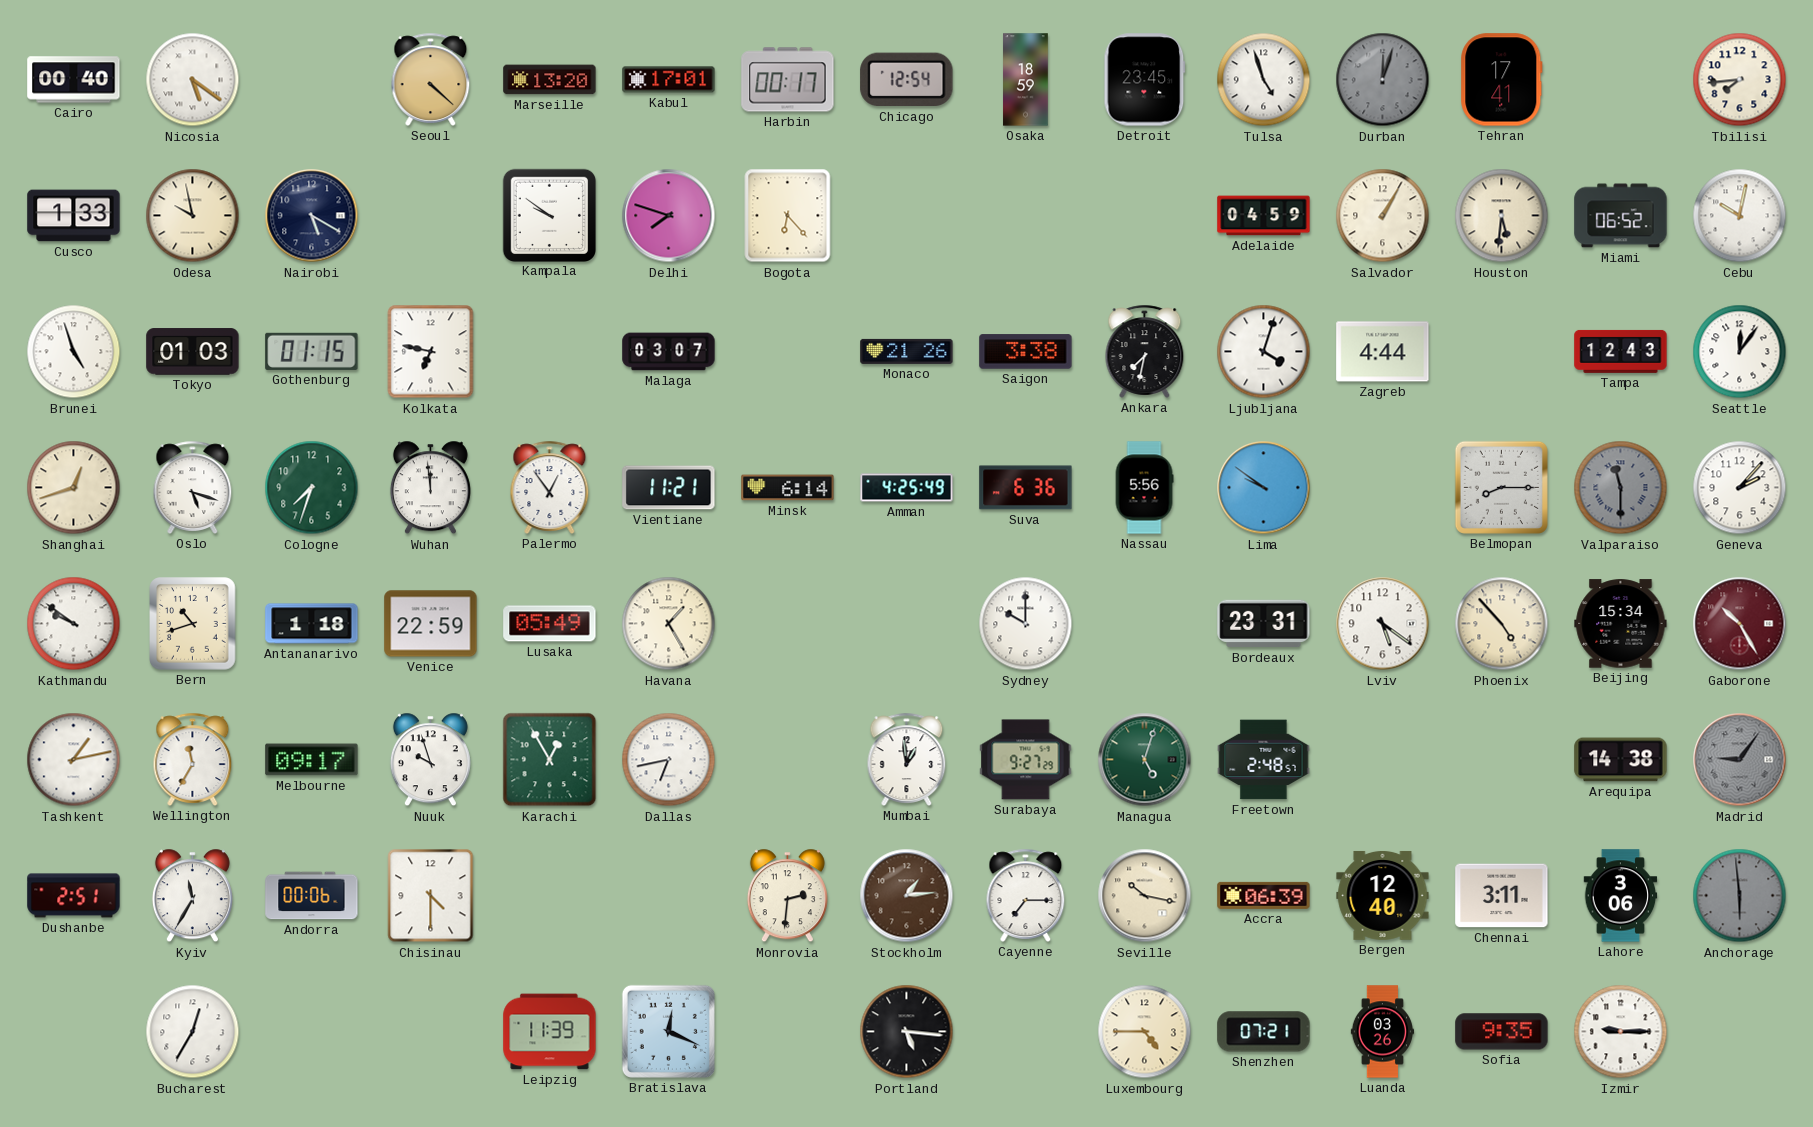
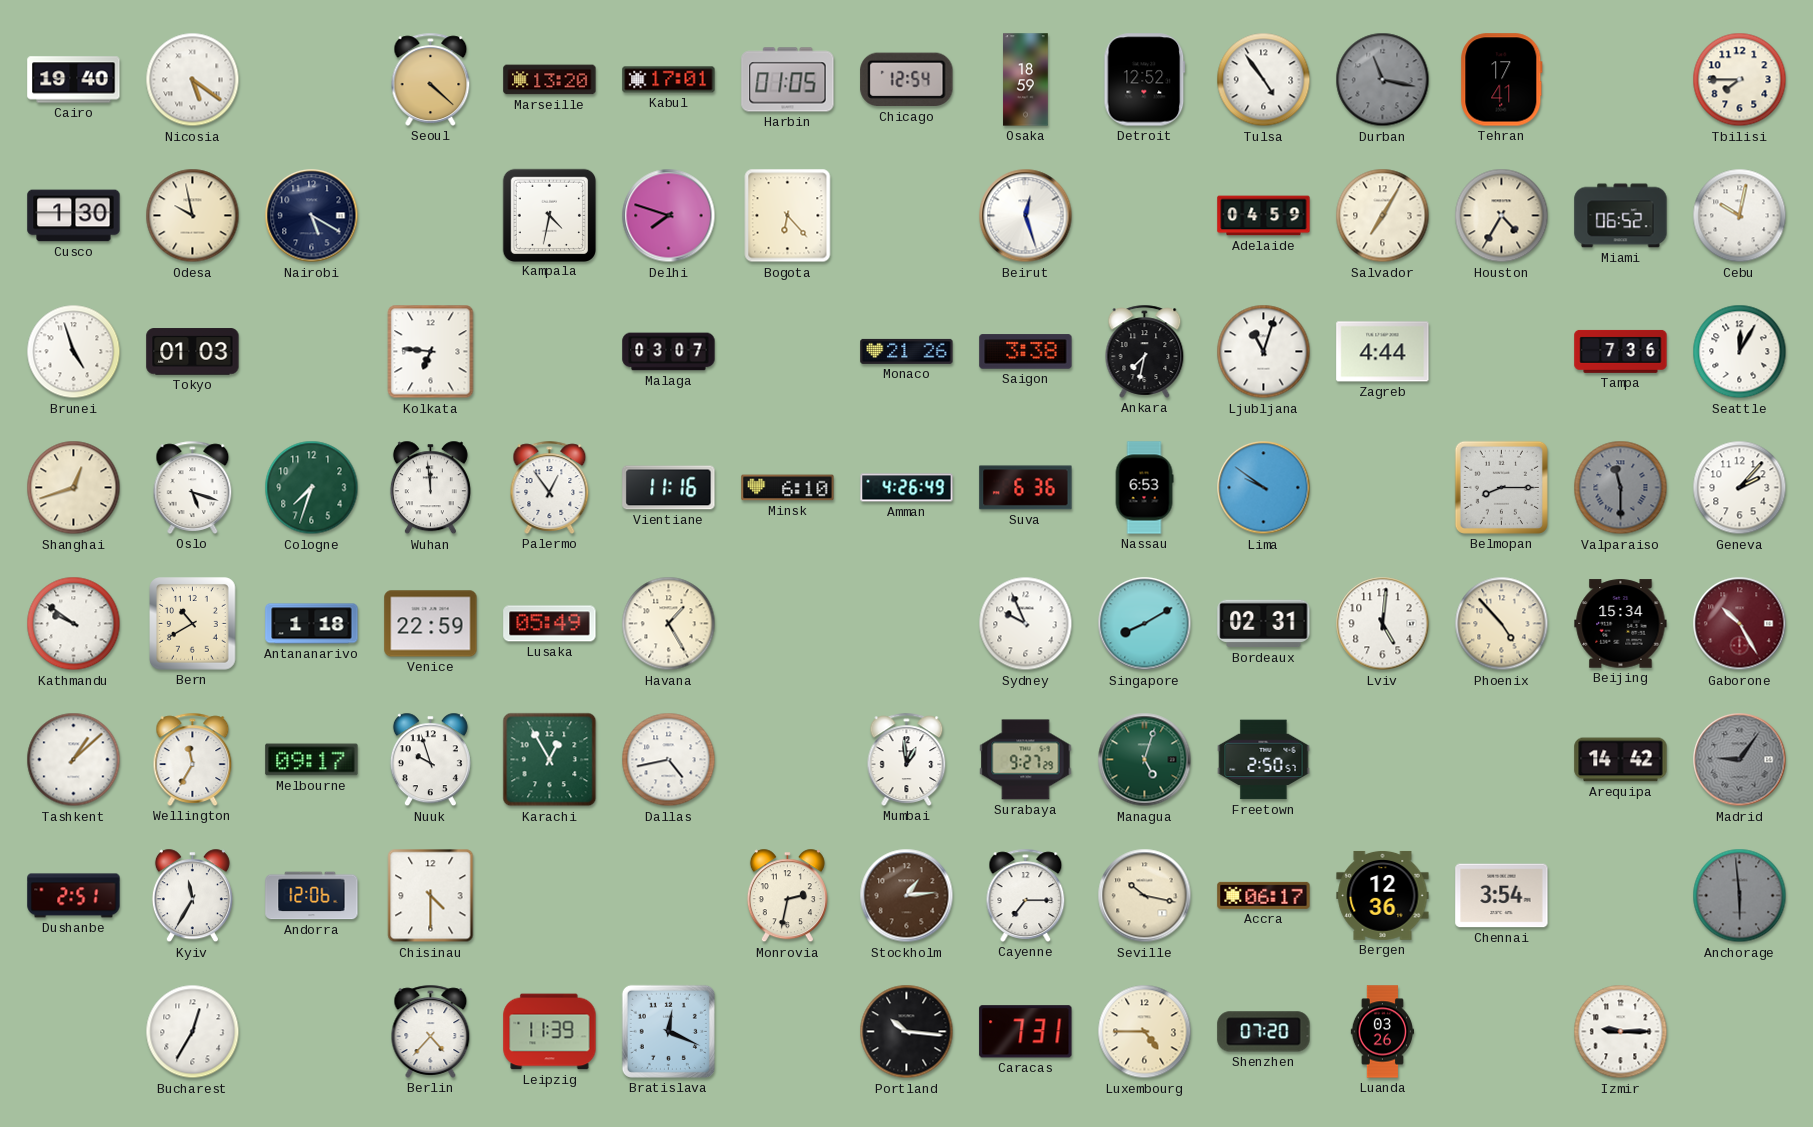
Cairo: 00:40 -> 19:40 (74, 80)
Harbin: 00:17 -> 01:05 (788, 80)
Detroit: 23:45 -> 12:52 (1145, 80)
Tulsa: 4:57 -> 4:54 (1264, 80)
Durban: 12:03 -> 11:17 (1383, 80)
Tbilisi: 7:44 -> 7:45 (1740, 80)
Cusco: 1:33 -> 1:30 (74, 216)
Kampala: 9:51 -> 4:32 (549, 215)
Beirut: none -> 12:27 (1026, 216)
Salvador: 1:05 -> 7:05 (1383, 216)
Houston: 5:31 -> 4:35 (1502, 216)
Gothenburg: 01:15 -> none (312, 351)
Kolkata: 6:47 -> 6:46 (431, 352)
Ljubljana: 4:03 -> 11:03 (1264, 352)
Tampa: 12:43 -> 7:36 (1621, 351)
Seattle: 12:06 -> 12:05 (1740, 352)
Vientiane: 11:21 -> 11:16 (669, 488)
Minsk: 6:14 -> 6:10 (788, 488)
Amman: 4:25 -> 4:26 (907, 488)
Nassau: 5:56 -> 6:53 (1144, 488)
Bern: 10:42 -> 10:40 (193, 624)
Sydney: 10:00 -> 9:56 (1026, 624)
Singapore: none -> 8:10 (1145, 624)
Bordeaux: 23:31 -> 02:31 (1264, 624)
Lviv: 5:21 -> 5:01 (1383, 624)
Tashkent: 1:13 -> 1:08 (74, 760)
Dallas: 6:43 -> 4:43 (669, 760)
Freetown: 2:48 -> 2:50 (1264, 760)
Arequipa: 14:38 -> 14:42 (1621, 760)
Andorra: 00:06 -> 12:06 (312, 896)
Monrovia: 2:31 -> 2:32 (787, 896)
Accra: 06:39 -> 06:17 (1264, 895)
Bergen: 12:40 -> 12:36 (1383, 895)
Chennai: 3:11 -> 3:54 (1502, 896)
Lahore: 3:06 -> none (1621, 896)
Berlin: none -> 4:37 (431, 1031)
Portland: 5:16 -> 10:16 (907, 1032)
Caracas: none -> 7:31 (1026, 1032)
Shenzhen: 07:21 -> 07:20 (1264, 1032)
Sofia: 9:35 -> none (1502, 1032)
